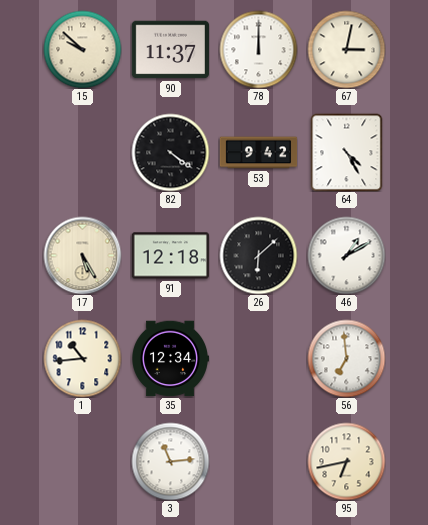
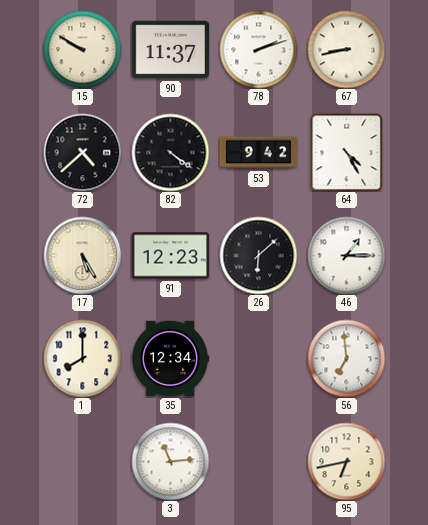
15: 9:52 -> 9:50 (82, 49)
78: 12:00 -> 2:12 (258, 49)
67: 3:02 -> 8:43 (346, 49)
72: none -> 4:38 (82, 152)
91: 12:18 -> 12:23 (170, 256)
46: 1:10 -> 1:15 (346, 255)
1: 10:44 -> 8:00 (82, 358)
